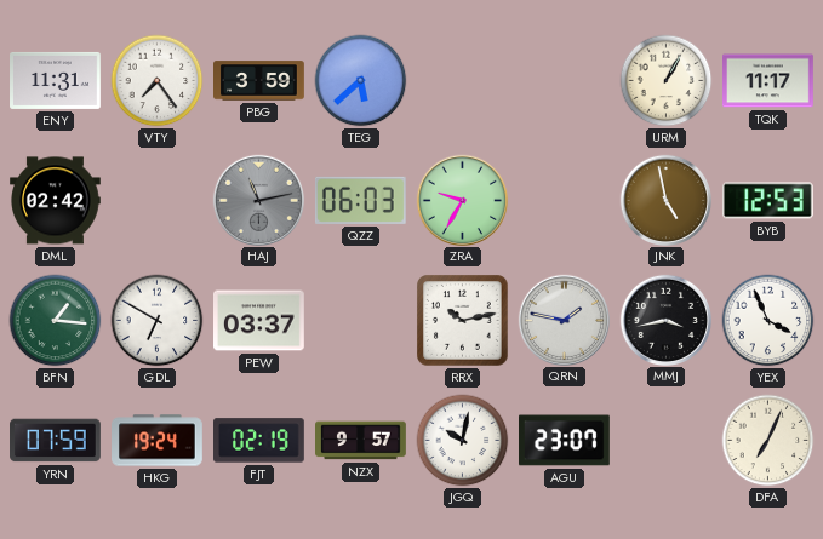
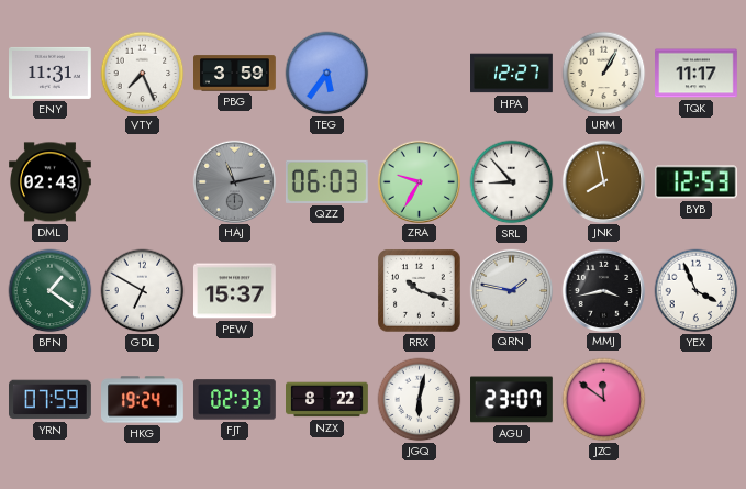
VTY: 7:24 -> 7:26 (143, 74)
TEG: 5:38 -> 5:36 (327, 74)
HPA: none -> 12:27 (512, 74)
DML: 02:42 -> 02:43 (51, 182)
SRL: none -> 8:53 (512, 182)
JNK: 4:58 -> 7:58 (603, 181)
BFN: 1:16 -> 1:21 (51, 291)
PEW: 03:37 -> 15:37 (235, 291)
RRX: 10:13 -> 10:18 (420, 291)
FJT: 02:19 -> 02:33 (235, 400)
NZX: 9:57 -> 8:22 (327, 400)
JGQ: 10:02 -> 6:02 (420, 400)
JZC: none -> 11:51 (604, 400)
DFA: 7:04 -> none (768, 441)
